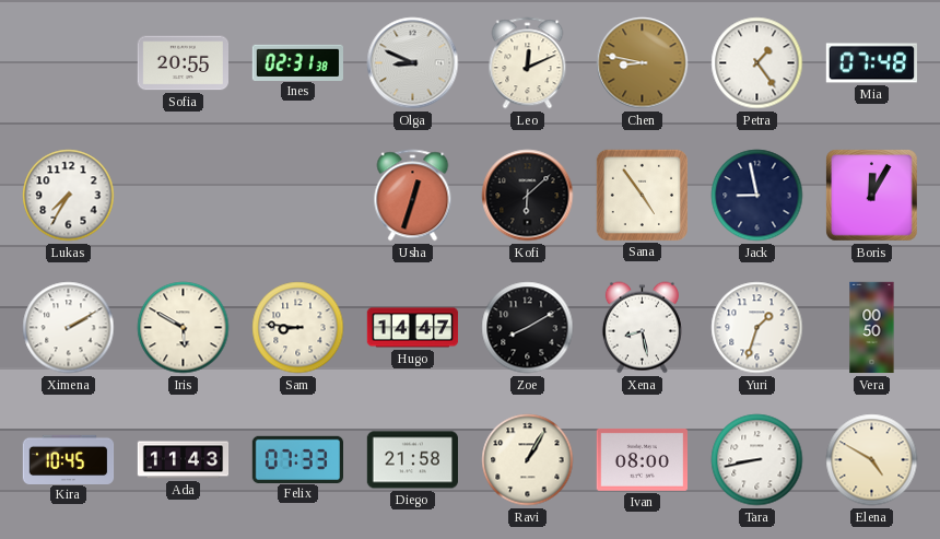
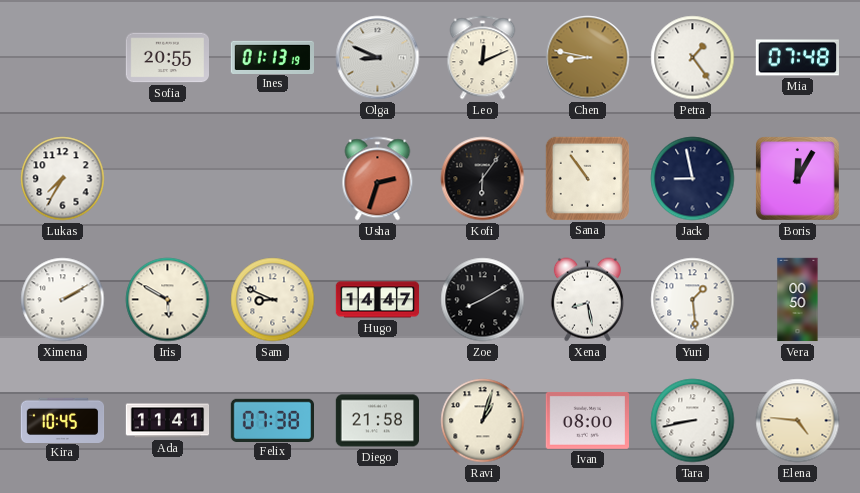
Ines: 02:31 -> 01:13 (272, 57)
Usha: 12:33 -> 2:33 (378, 179)
Kofi: 6:08 -> 6:06 (483, 179)
Sana: 4:54 -> 10:54 (587, 178)
Sam: 8:46 -> 8:49 (273, 300)
Yuri: 1:33 -> 1:29 (693, 300)
Ada: 11:43 -> 11:41 (168, 421)
Felix: 07:33 -> 07:38 (272, 420)
Ravi: 1:05 -> 1:03 (483, 421)
Elena: 4:50 -> 4:46 (798, 421)
